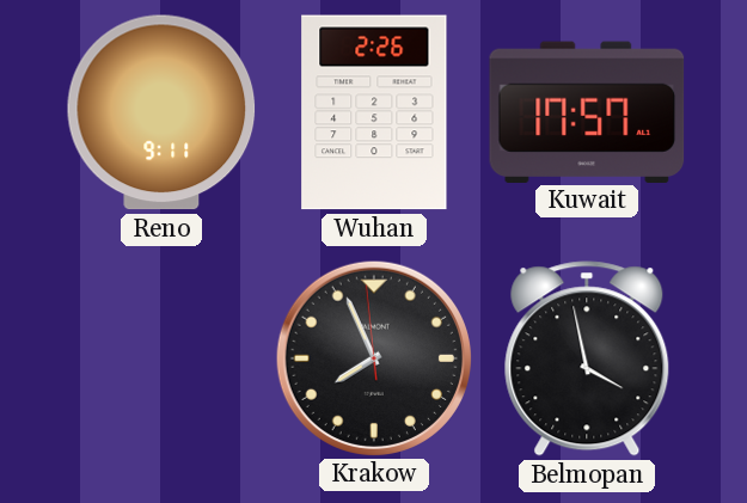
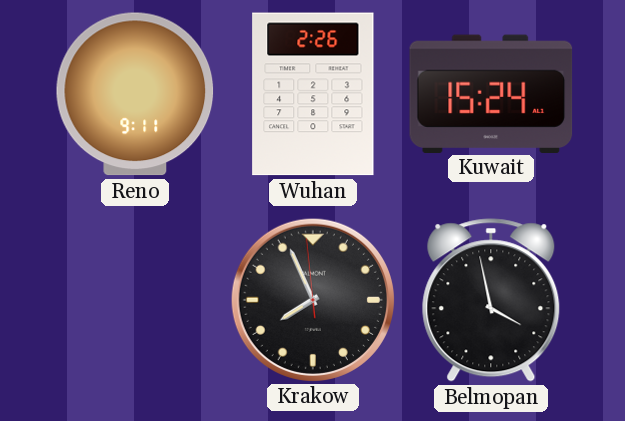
Kuwait: 17:57 -> 15:24 (491, 93)
